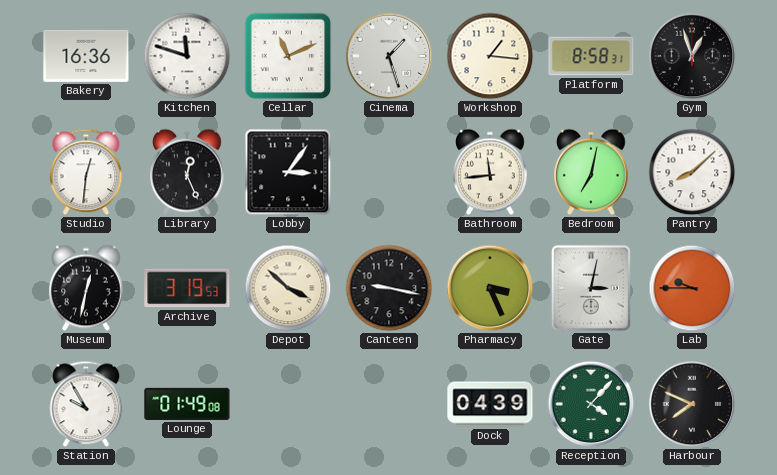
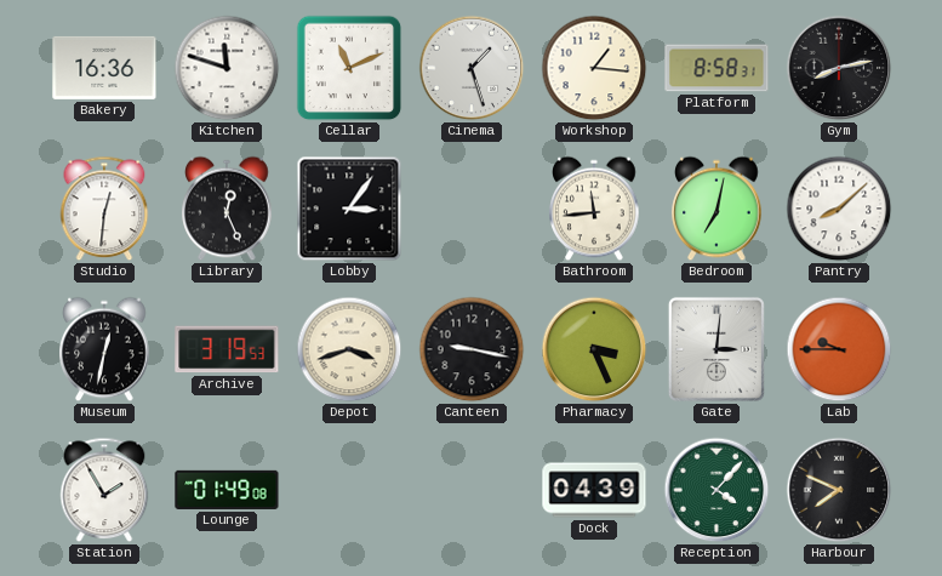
Gym: 12:57 -> 8:13 (839, 68)
Depot: 3:52 -> 3:42 (349, 349)
Gate: 3:02 -> 3:01 (717, 349)
Station: 9:55 -> 1:55 (104, 490)
